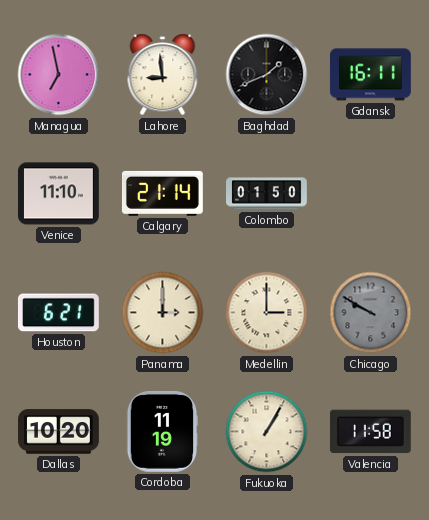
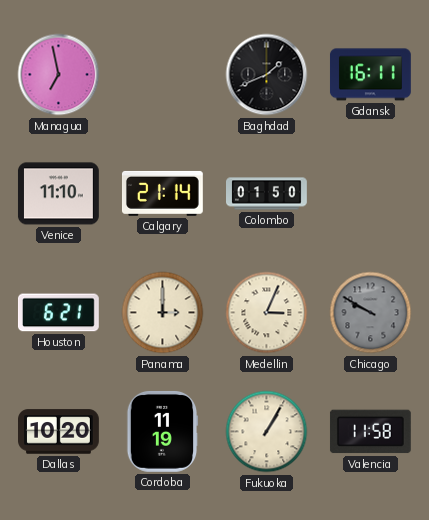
Lahore: 8:59 -> none (163, 75)
Medellin: 3:00 -> 3:04 (267, 313)
